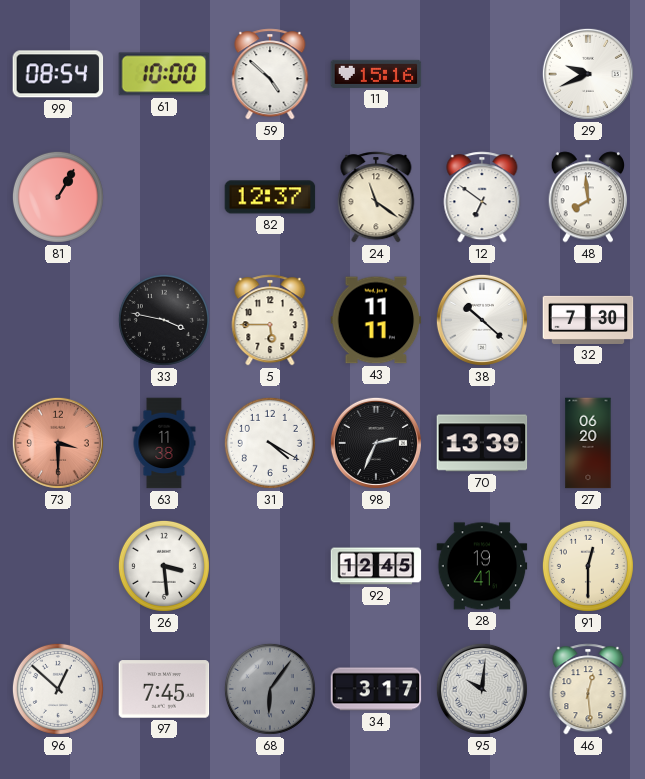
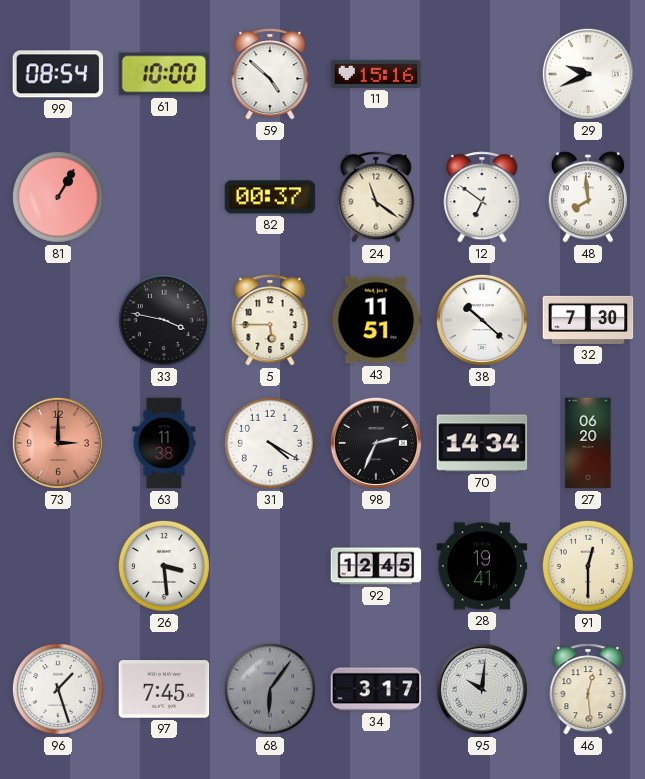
82: 12:37 -> 00:37 (270, 197)
43: 11:11 -> 11:51 (376, 320)
73: 3:30 -> 3:00 (58, 443)
70: 13:39 -> 14:34 (482, 443)
96: 12:52 -> 1:27 (58, 689)
